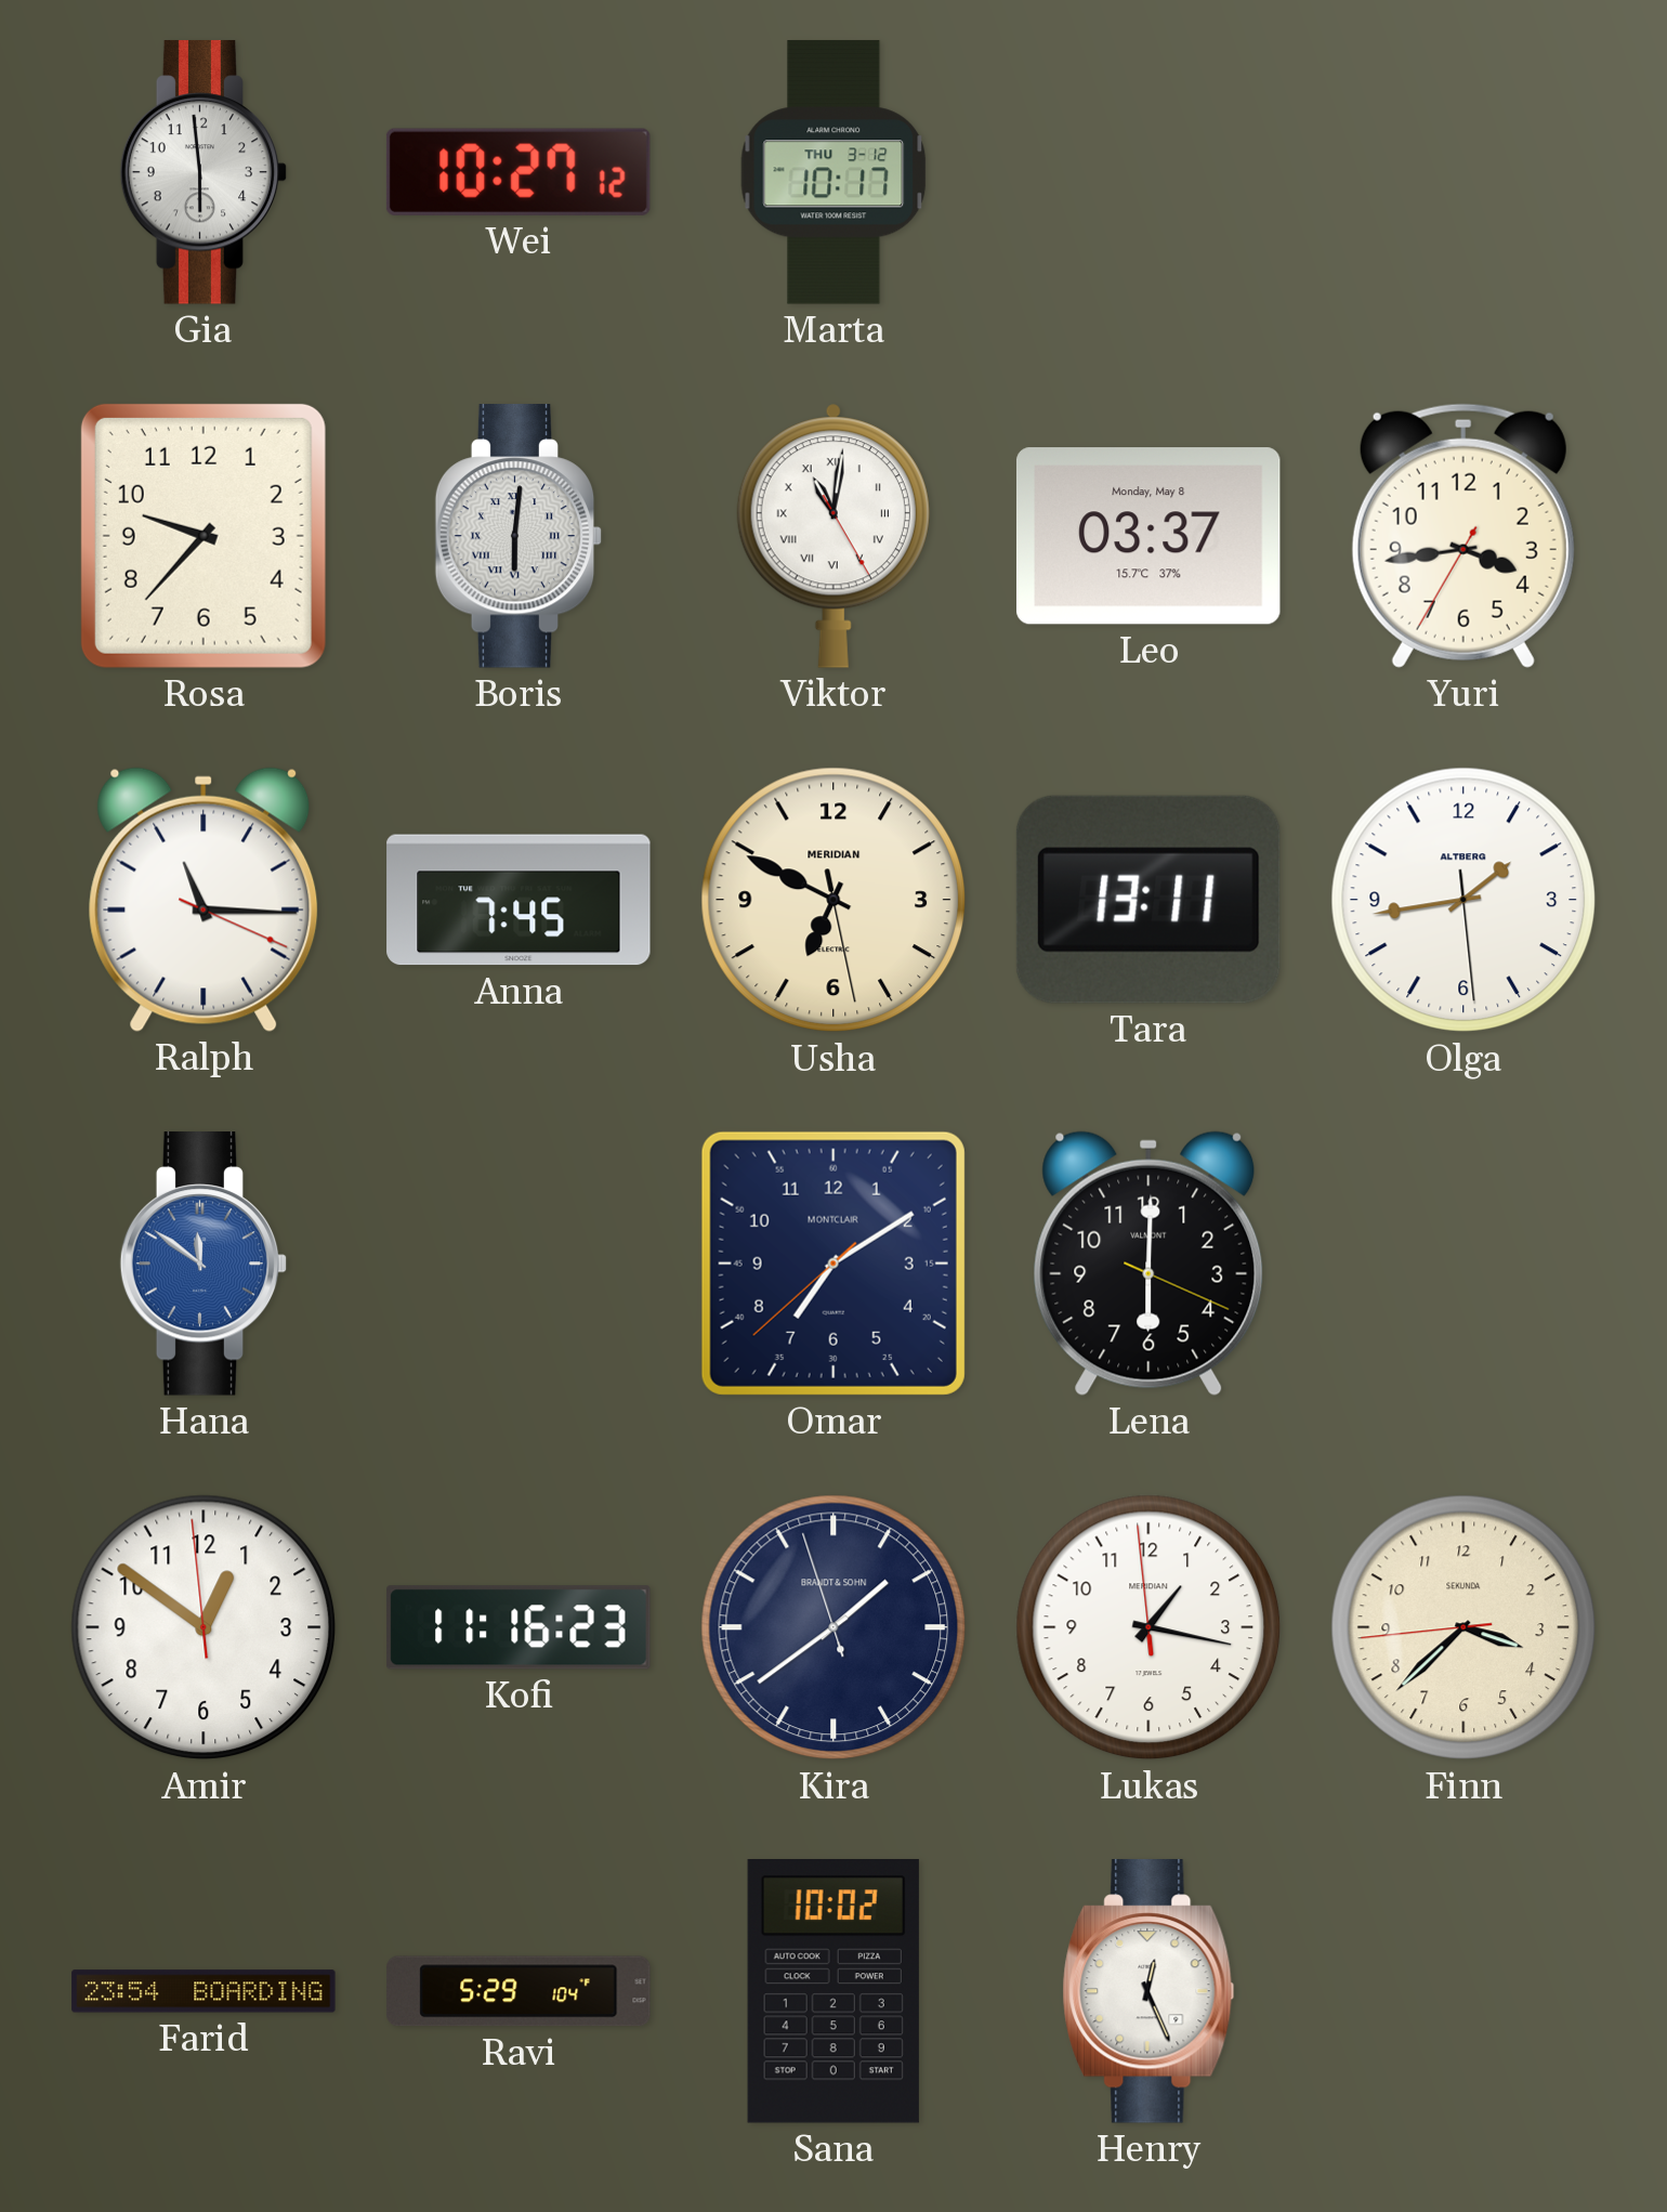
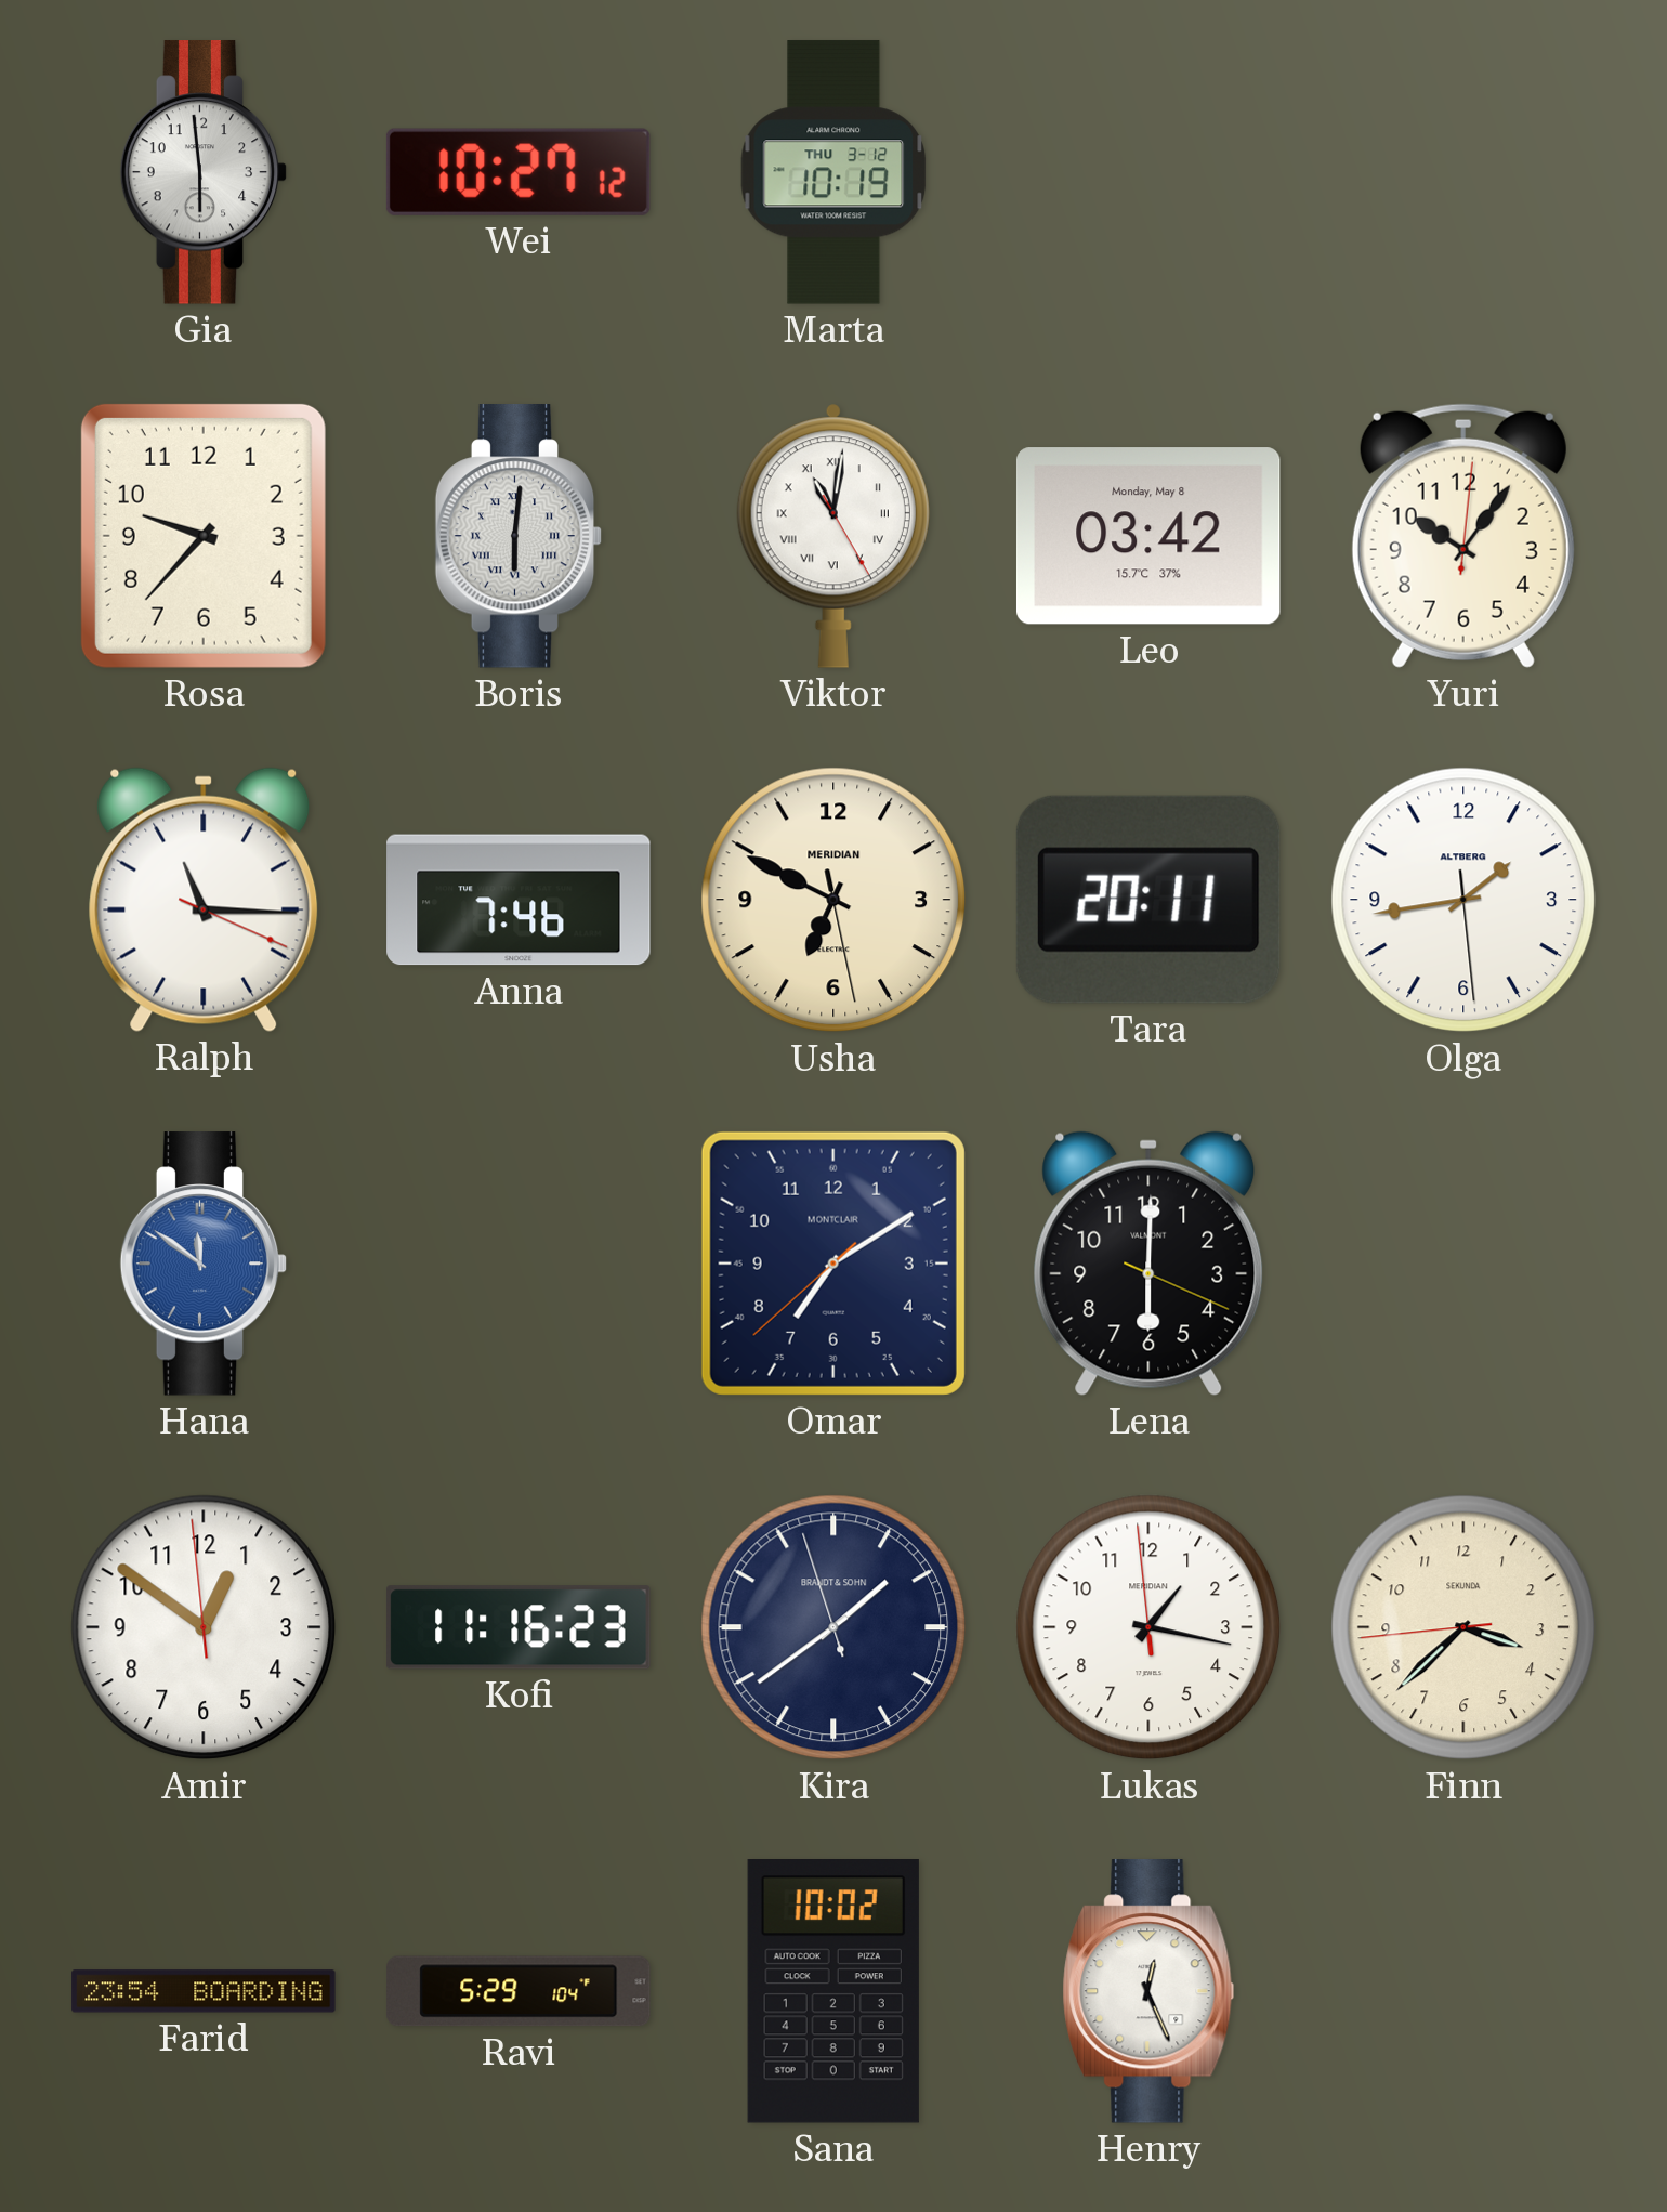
Marta: 10:17 -> 10:19 (834, 172)
Leo: 03:37 -> 03:42 (1148, 536)
Yuri: 3:43 -> 10:06 (1463, 536)
Anna: 7:45 -> 7:46 (519, 900)
Tara: 13:11 -> 20:11 (1148, 900)
